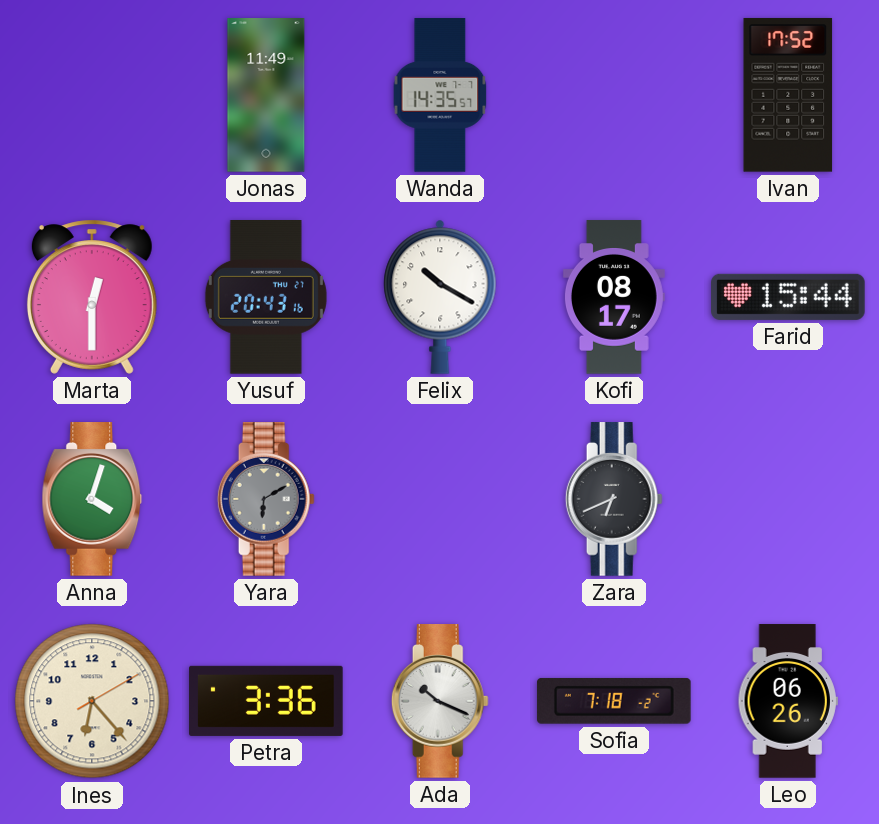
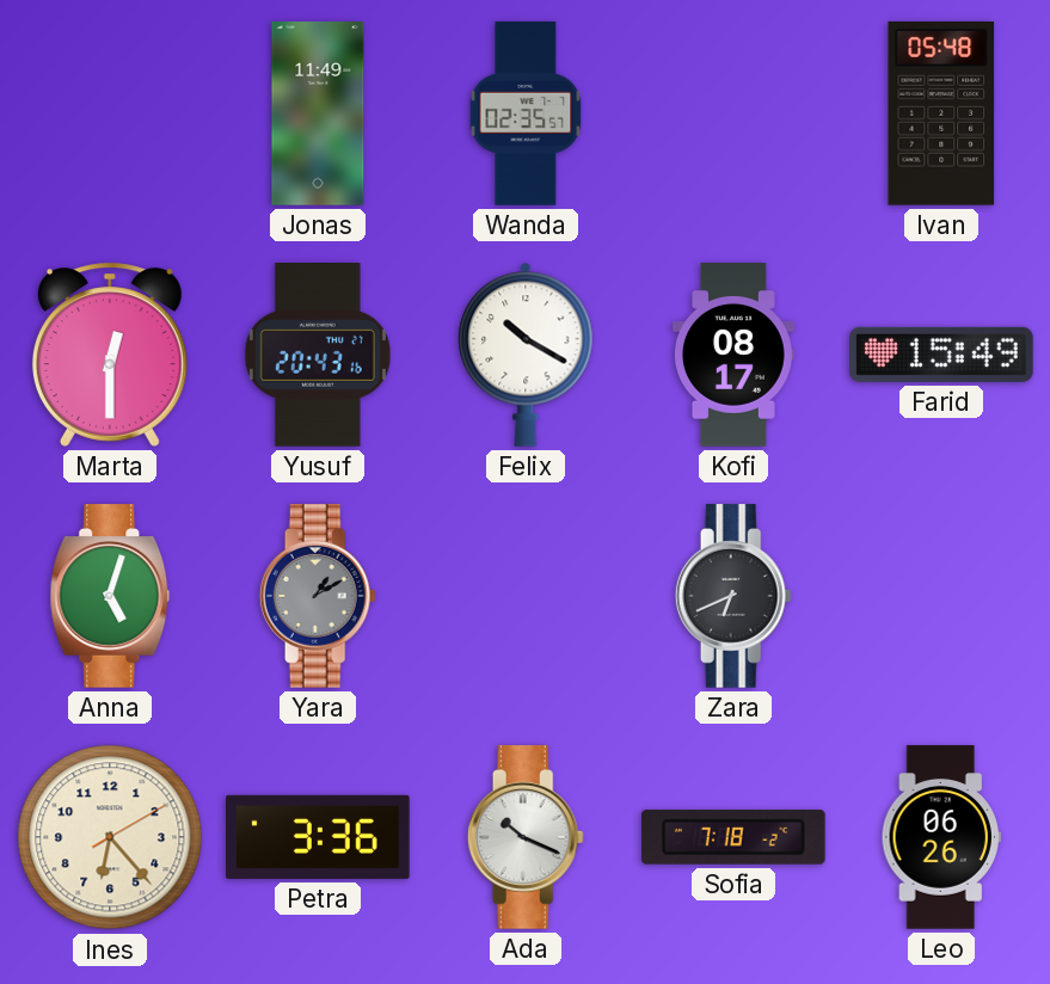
Wanda: 14:35 -> 02:35 (526, 113)
Ivan: 17:52 -> 05:48 (941, 113)
Farid: 15:44 -> 15:49 (941, 355)
Anna: 4:03 -> 5:03 (110, 596)
Yara: 6:10 -> 1:10 (318, 596)
